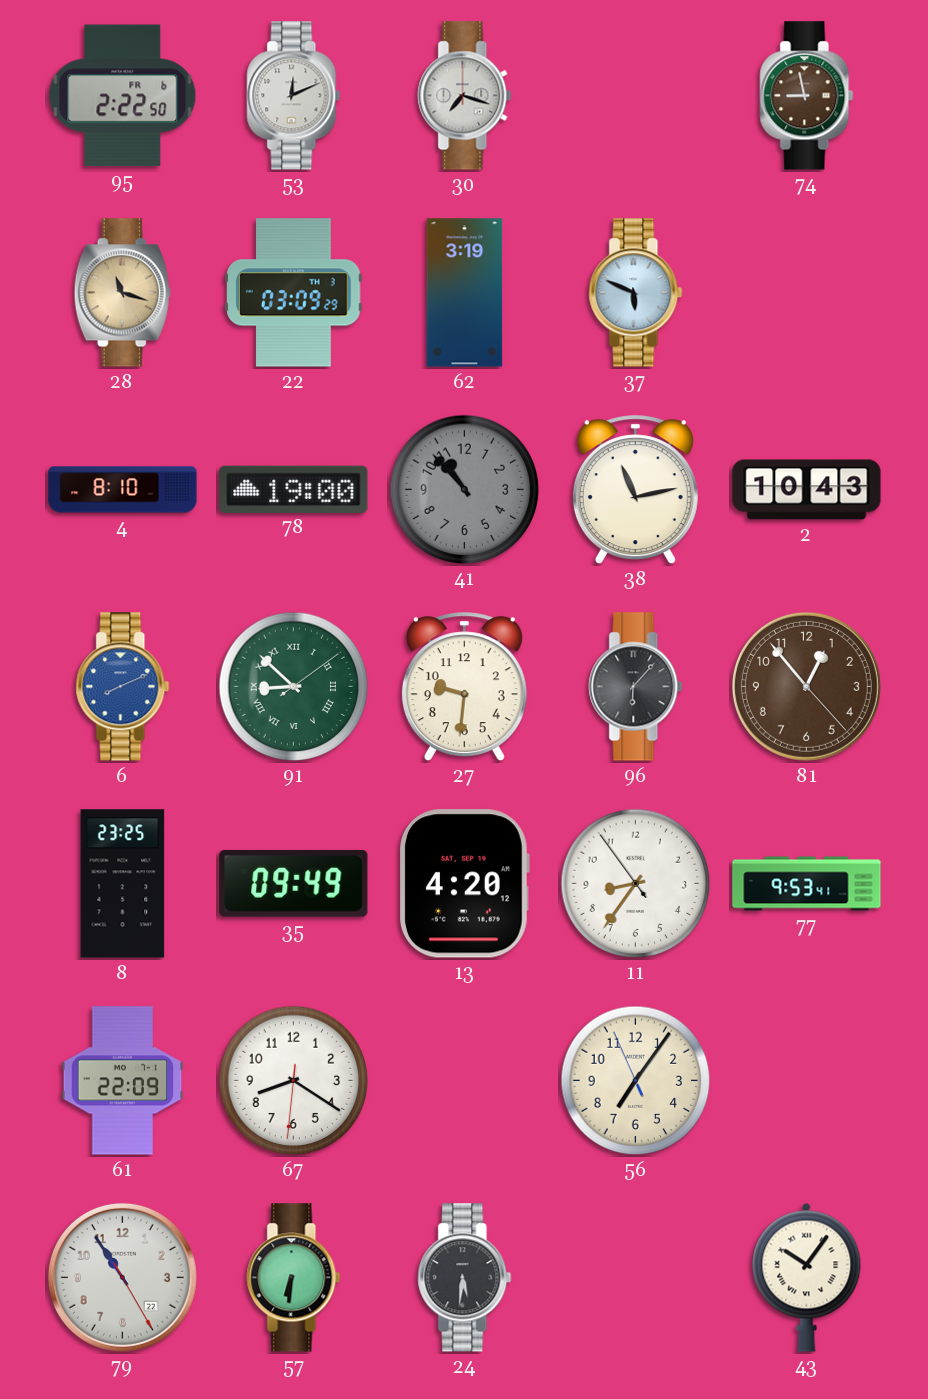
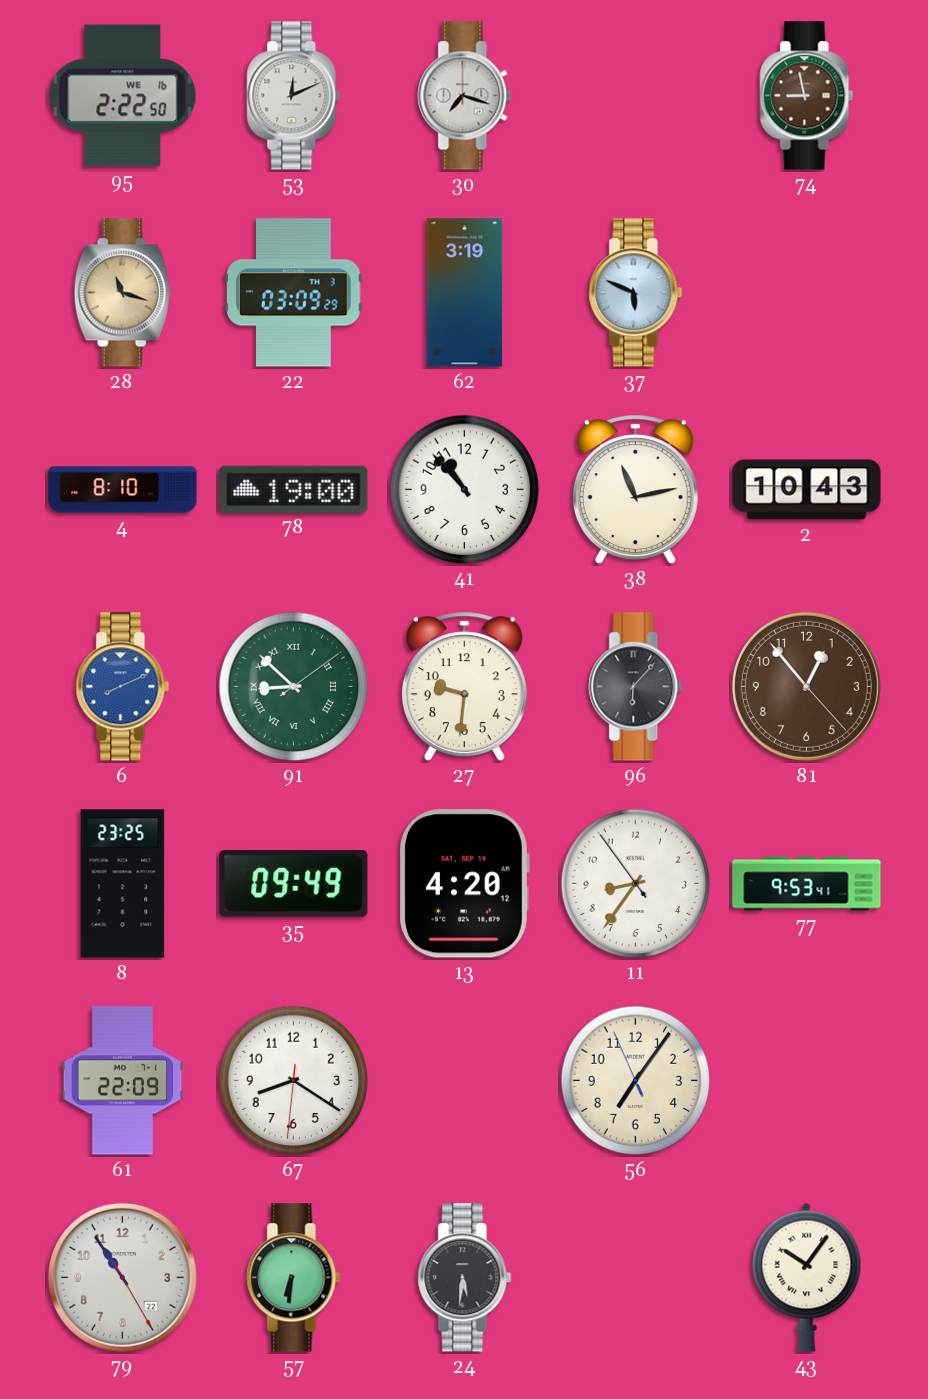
95 date: FR 6 -> WE 16 (123, 96)
41 dial: grey -> white (465, 490)
